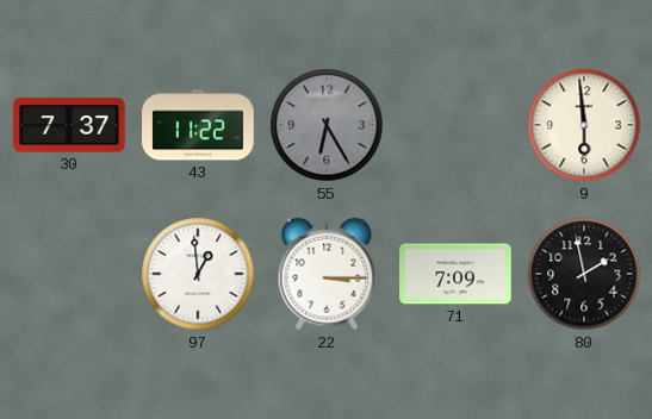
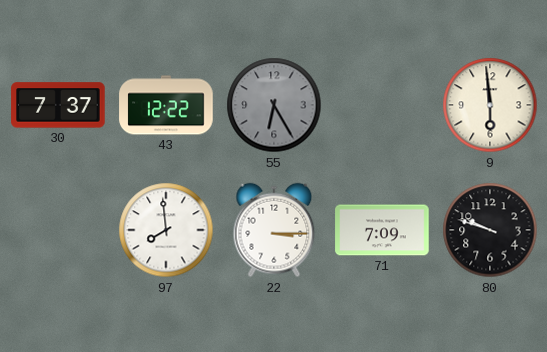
43: 11:22 -> 12:22 (166, 105)
97: 12:59 -> 7:59 (166, 230)
80: 1:58 -> 9:48 (490, 230)
